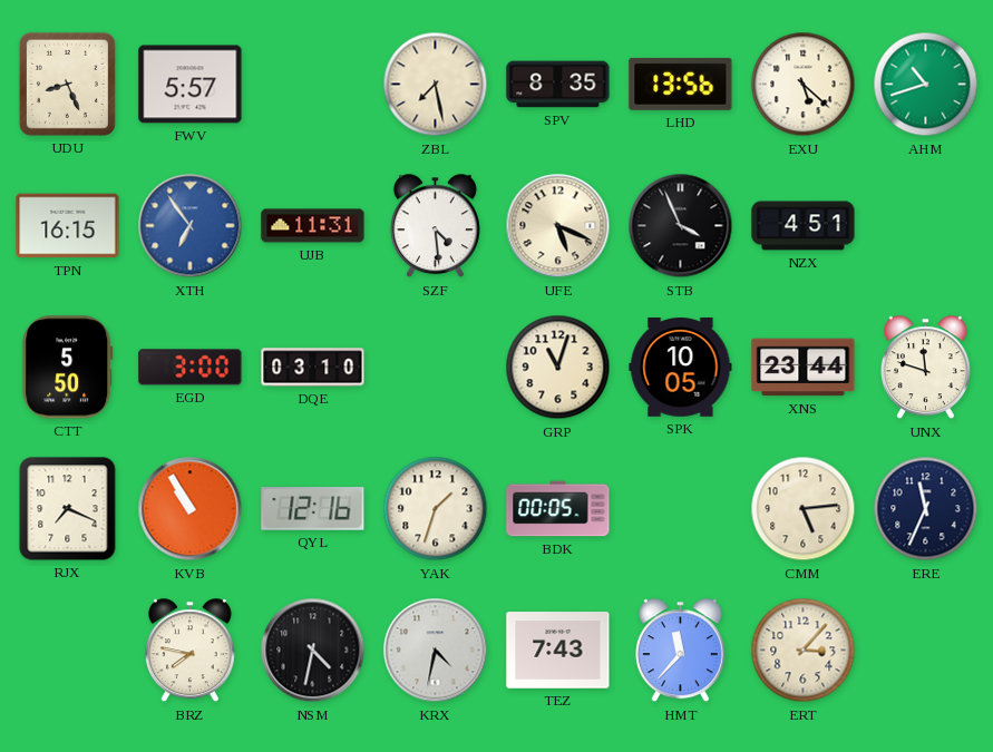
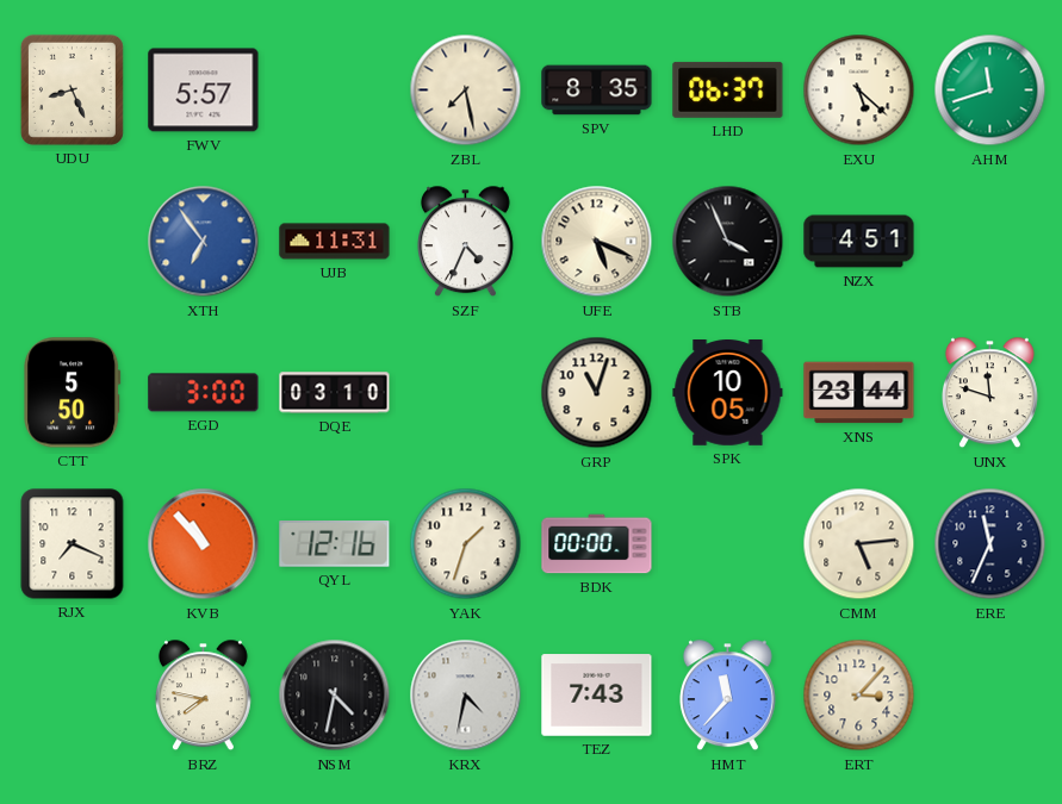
LHD: 13:56 -> 06:37 (728, 89)
AHM: 10:42 -> 11:42 (990, 91)
TPN: 16:15 -> none (68, 226)
SZF: 4:29 -> 4:34 (465, 242)
KVB: 10:55 -> 10:53 (204, 544)
BDK: 00:05 -> 00:00 (597, 544)
